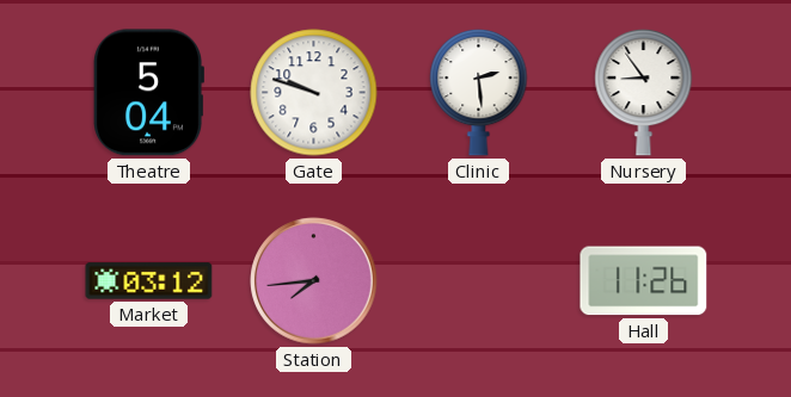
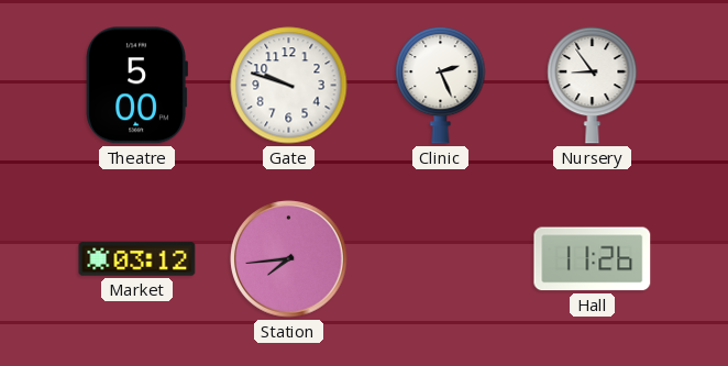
Theatre: 5:04 -> 5:00 (136, 86)
Clinic: 2:29 -> 2:26 (441, 85)
